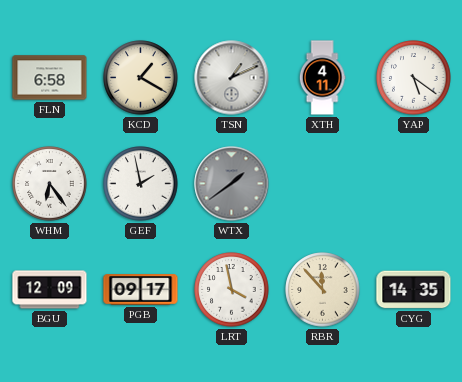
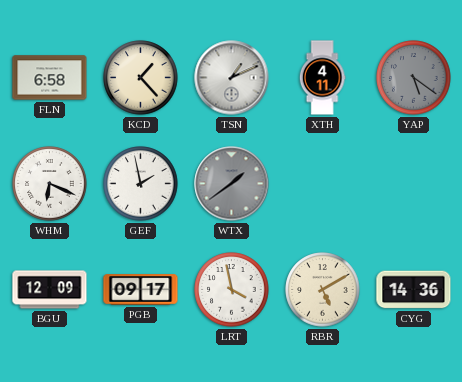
KCD: 1:20 -> 1:23 (141, 78)
YAP dial: white -> grey (414, 78)
WHM: 6:24 -> 6:19 (50, 184)
RBR: 11:53 -> 5:10 (323, 290)
CYG: 14:35 -> 14:36 (414, 290)
